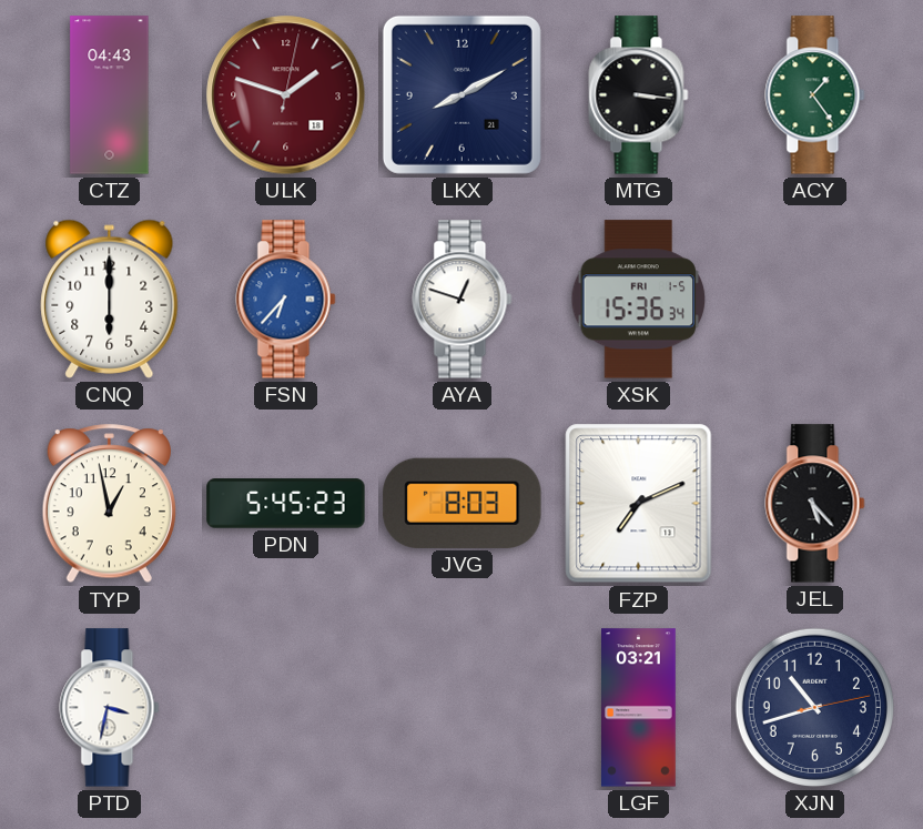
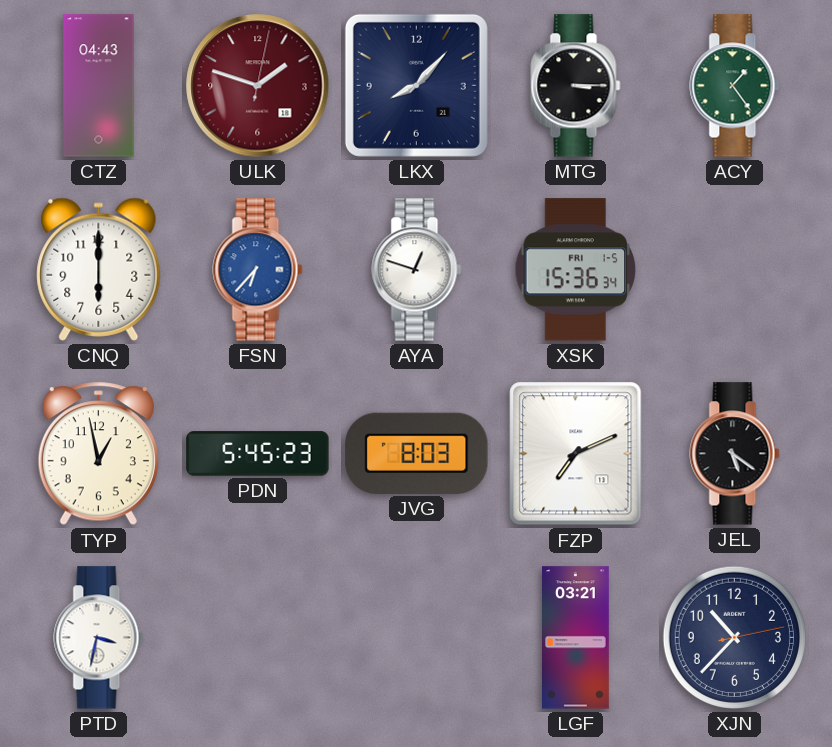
LKX: 8:10 -> 8:07 (416, 85)
MTG: 3:16 -> 3:15 (576, 86)
JEL: 5:23 -> 5:21 (735, 454)
XJN: 10:42 -> 10:37 (734, 637)
